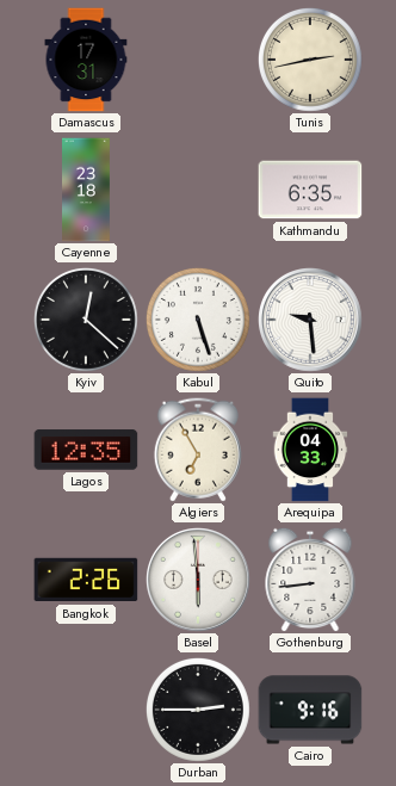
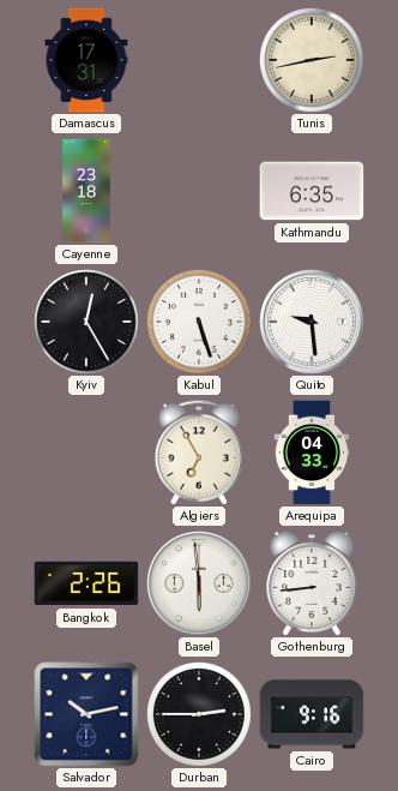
Kyiv: 12:22 -> 12:25 (86, 322)
Lagos: 12:35 -> none (86, 450)
Salvador: none -> 10:13 (86, 714)
